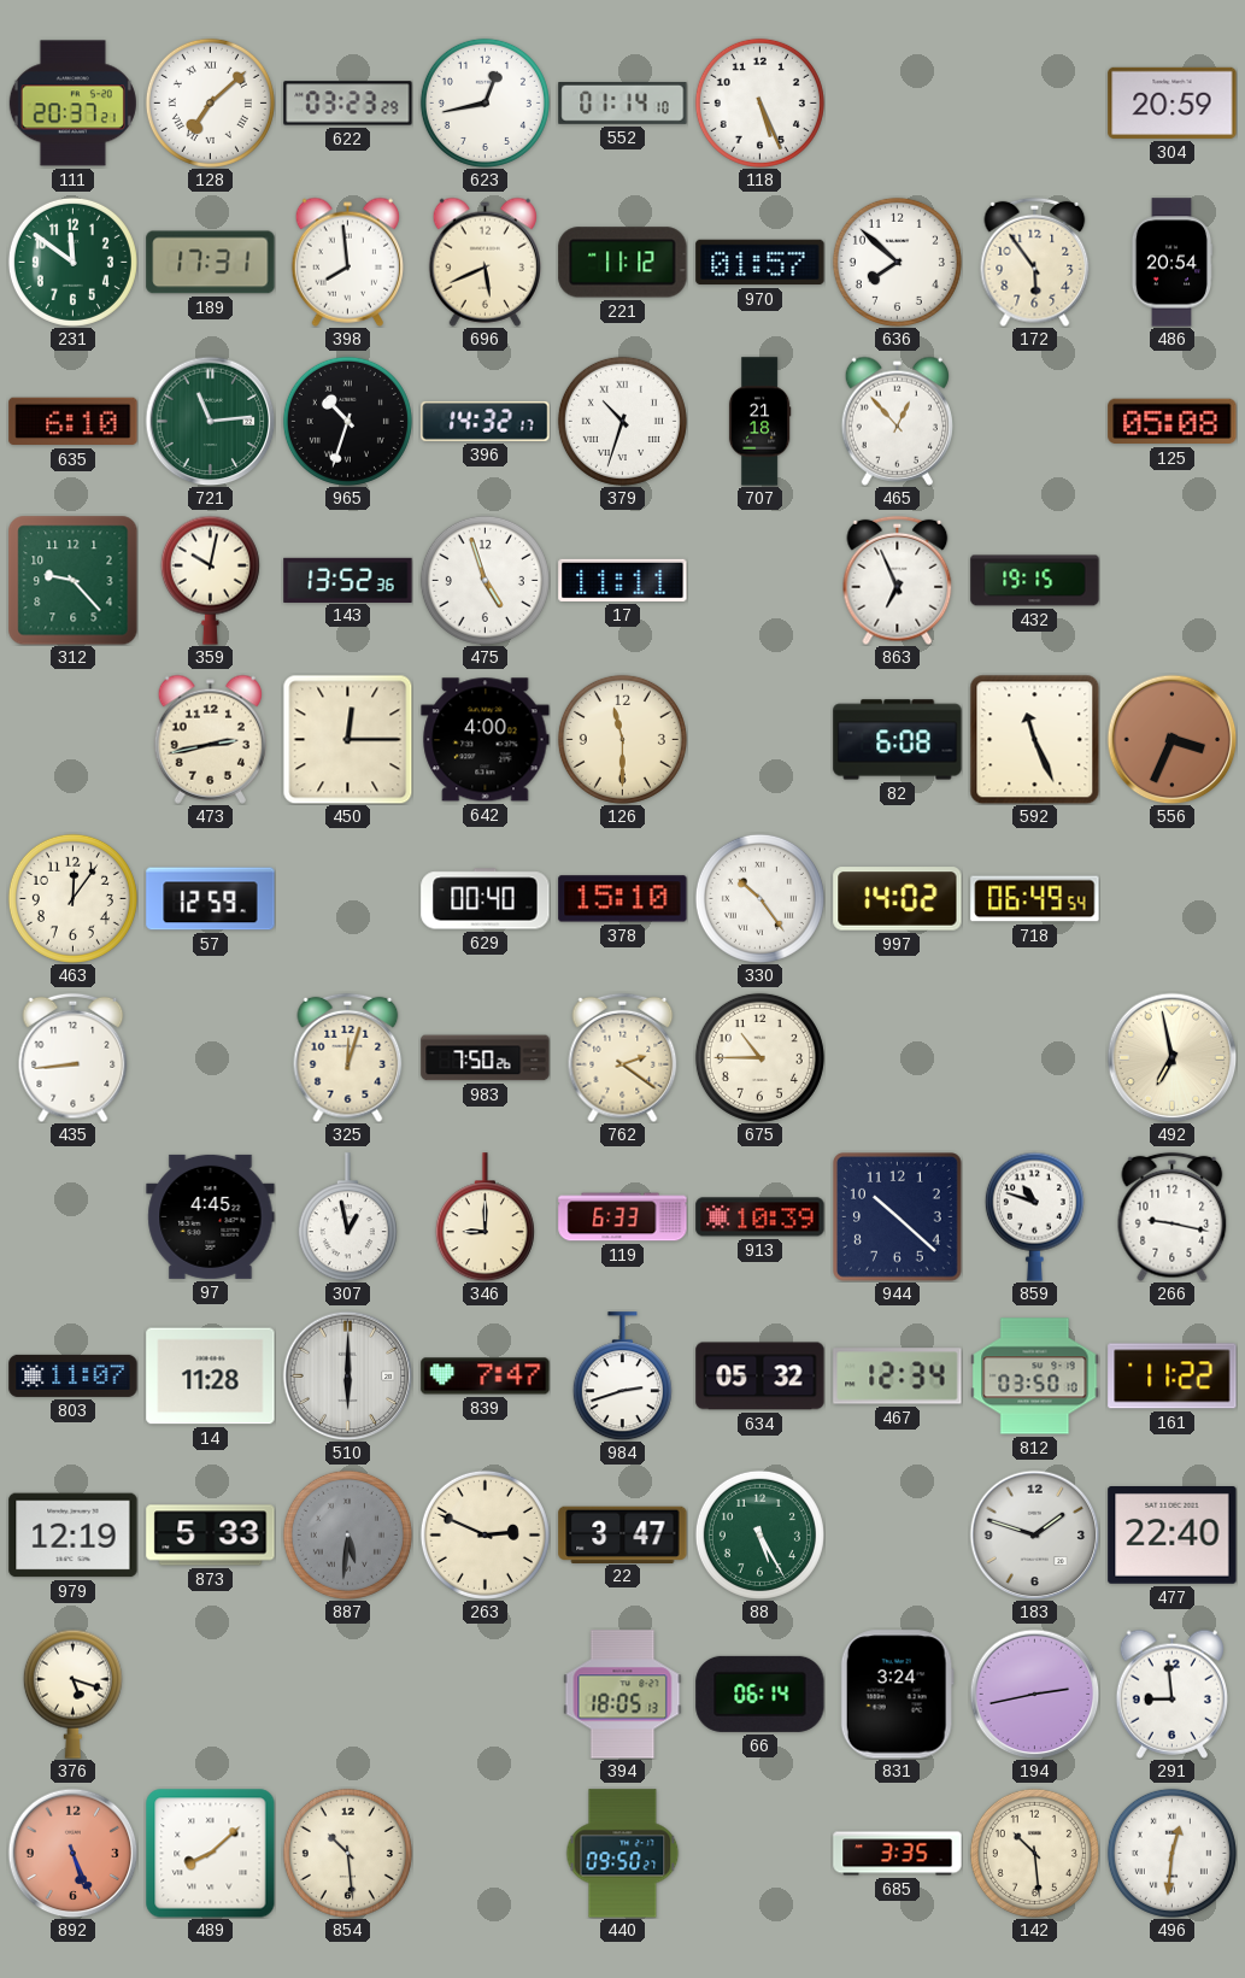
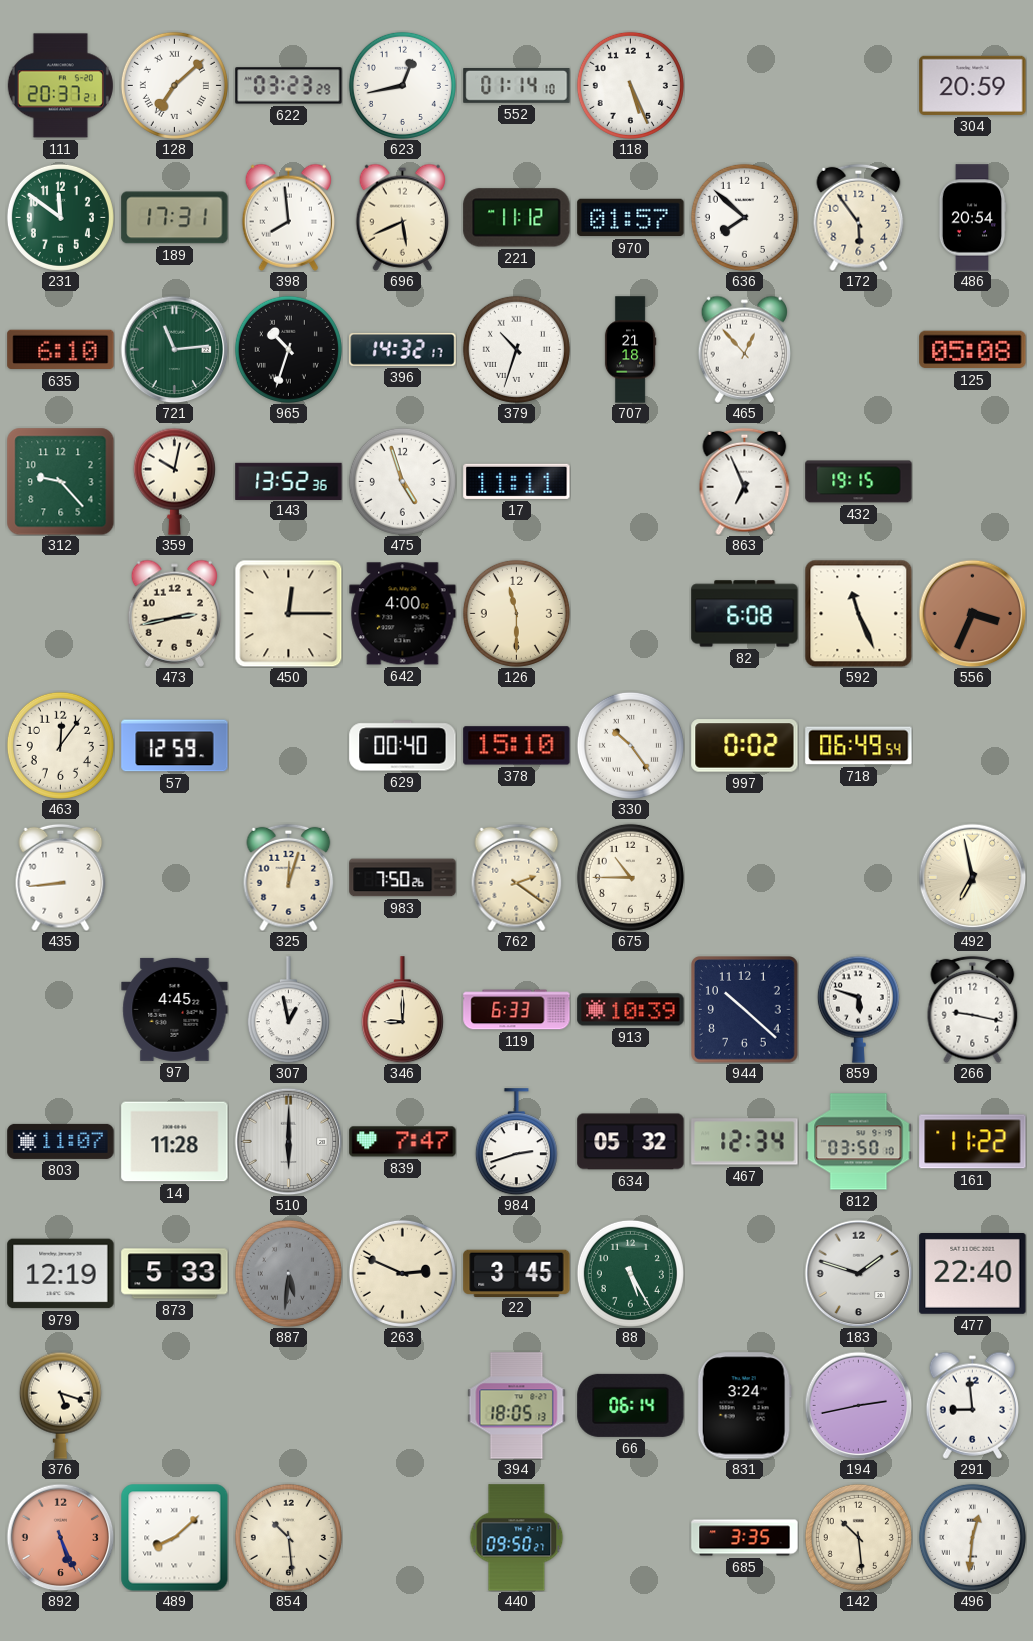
997: 14:02 -> 0:02 (745, 746)
859: 10:48 -> 5:48 (858, 1009)
22: 3:47 -> 3:45 (517, 1273)
